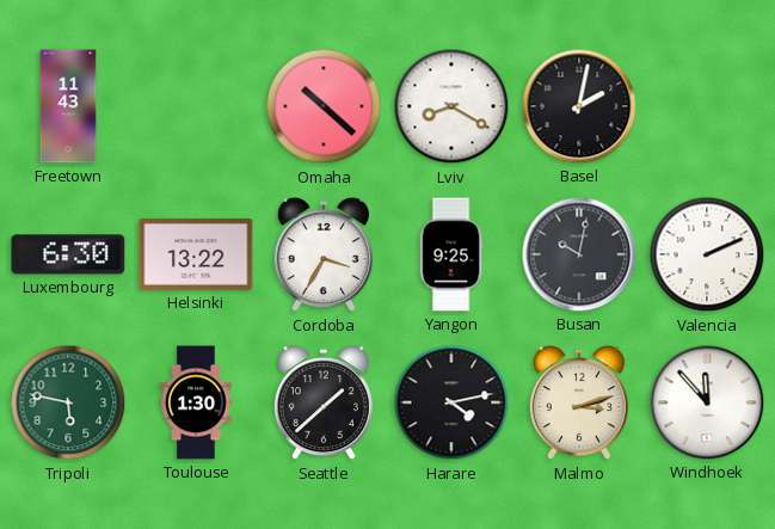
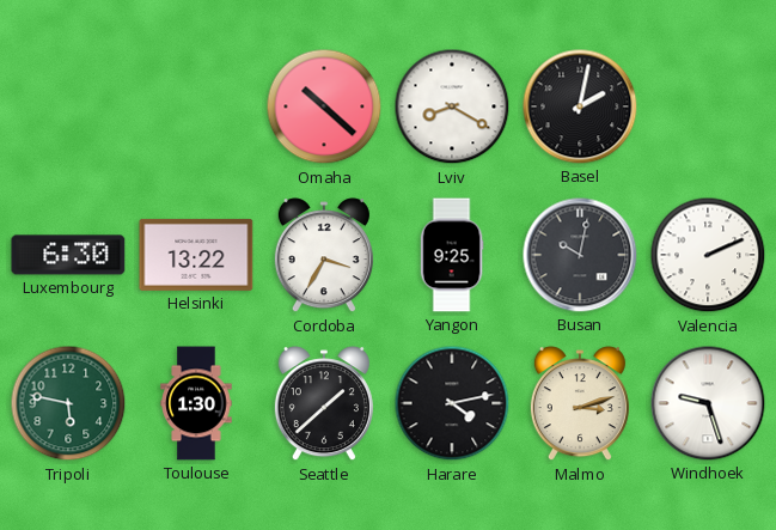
Freetown: 11:43 -> none (68, 106)
Windhoek: 11:53 -> 9:27 (708, 403)
